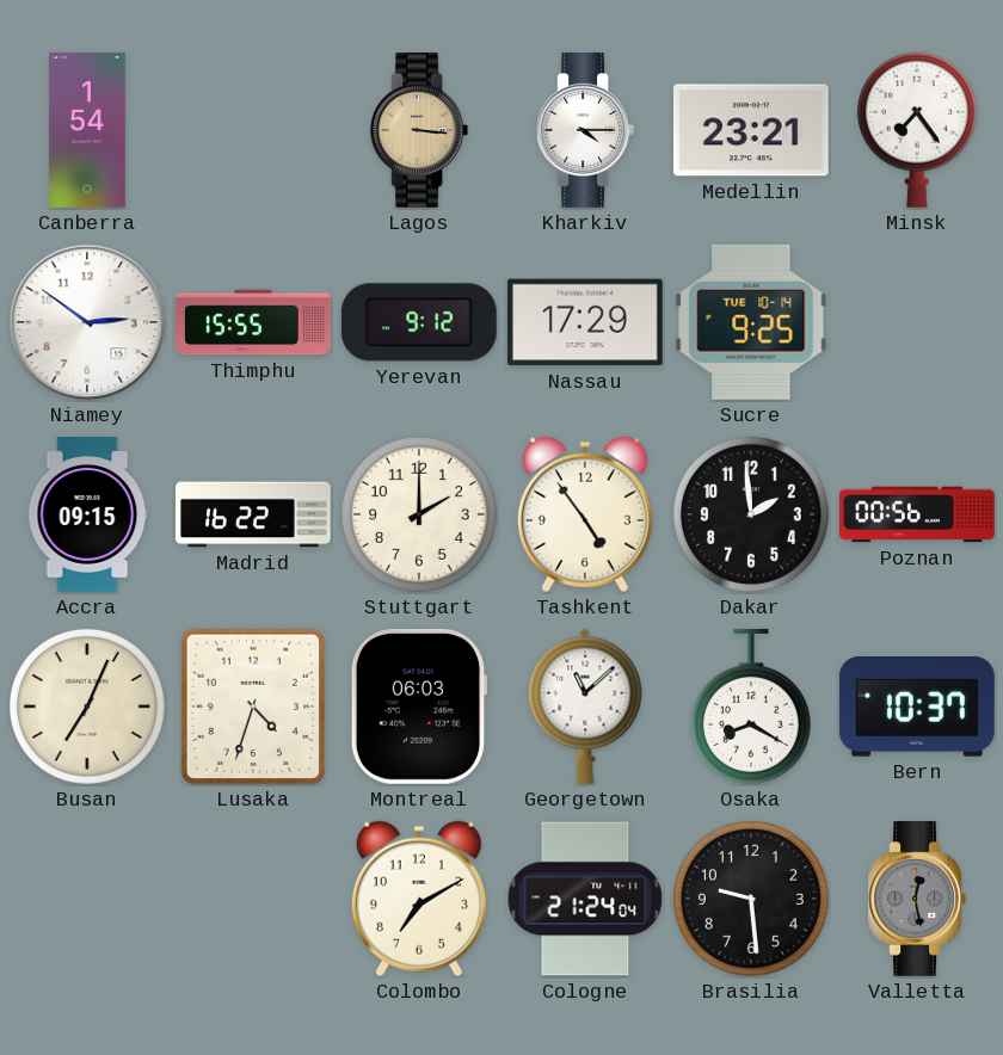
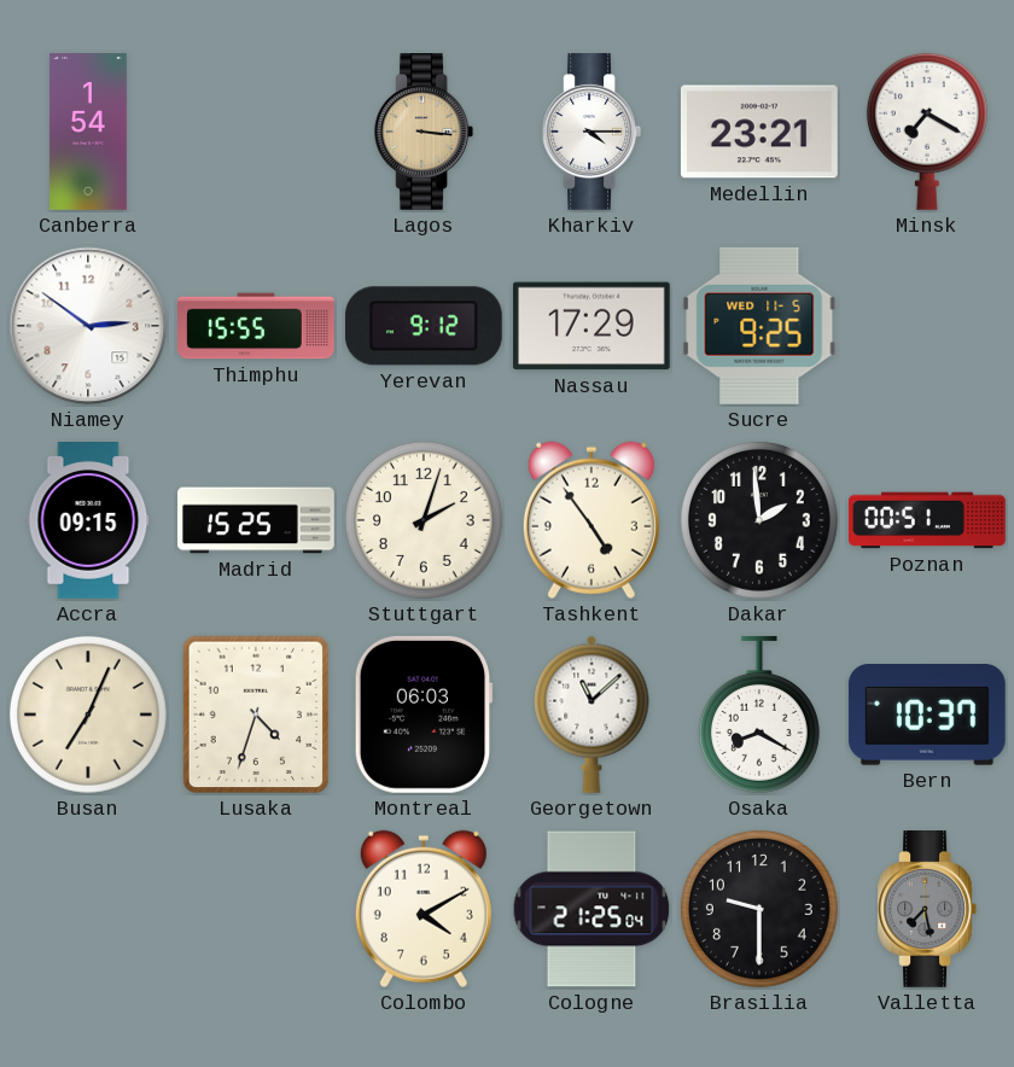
Minsk: 7:24 -> 7:20 (927, 132)
Sucre date: TUE 10-14 -> WED 11-5 (759, 326)
Madrid: 16:22 -> 15:25 (256, 520)
Stuttgart: 2:00 -> 2:03 (424, 520)
Poznan: 00:56 -> 00:51 (927, 520)
Colombo: 7:10 -> 4:10 (424, 909)
Cologne: 21:24 -> 21:25 (591, 909)
Brasilia: 9:29 -> 9:30 (759, 909)
Valletta: 12:28 -> 7:28 (927, 910)
